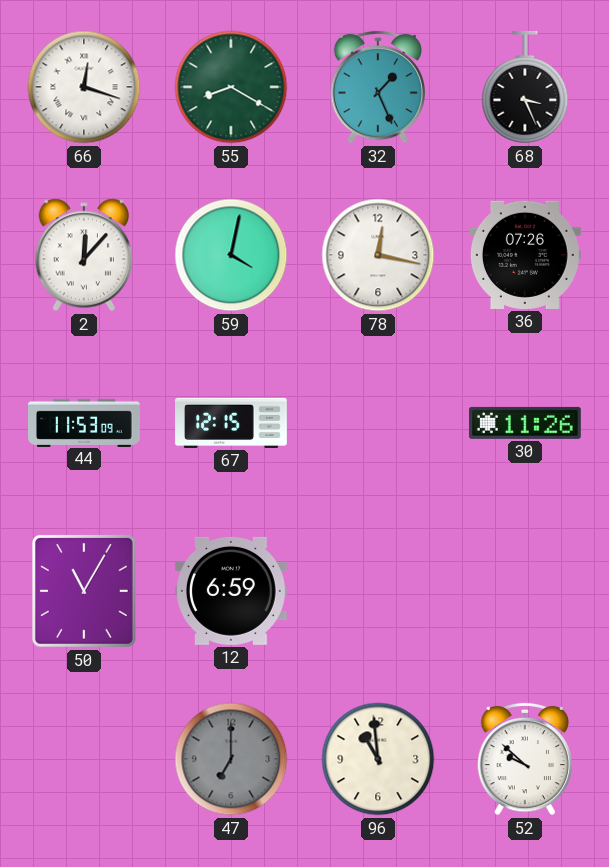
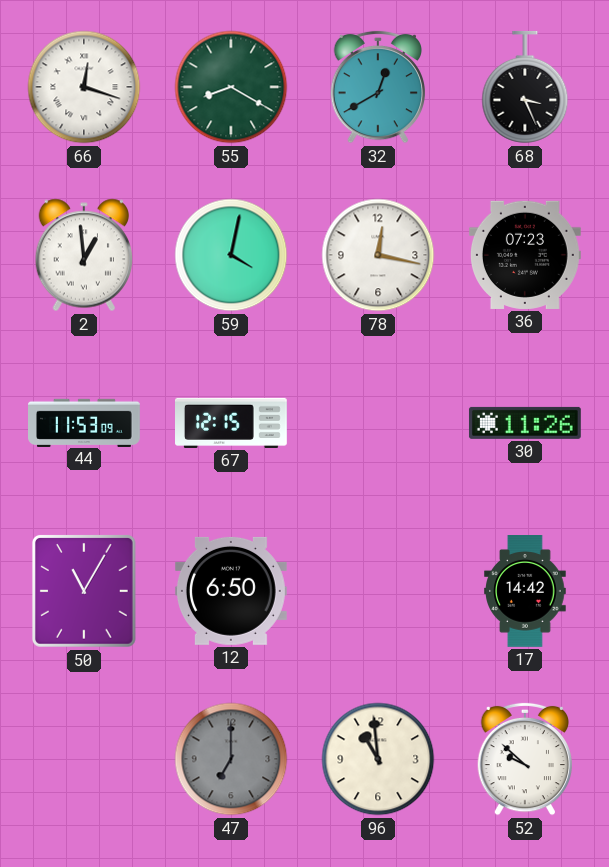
32: 1:26 -> 12:40 (377, 87)
2: 12:07 -> 12:59 (83, 255)
36: 07:26 -> 07:23 (525, 255)
12: 6:59 -> 6:50 (231, 591)
17: none -> 14:42 (525, 592)
